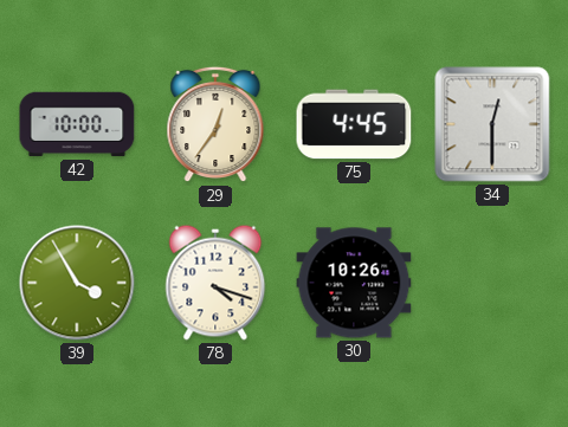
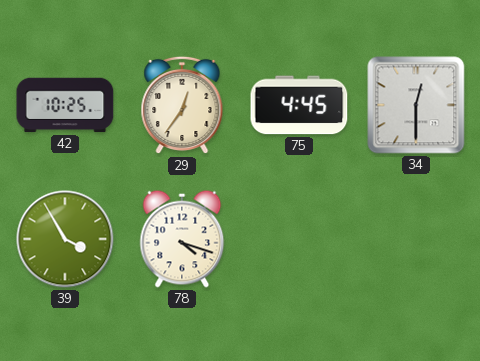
42: 10:00 -> 10:25 (65, 105)
30: 10:26 -> none (354, 283)
